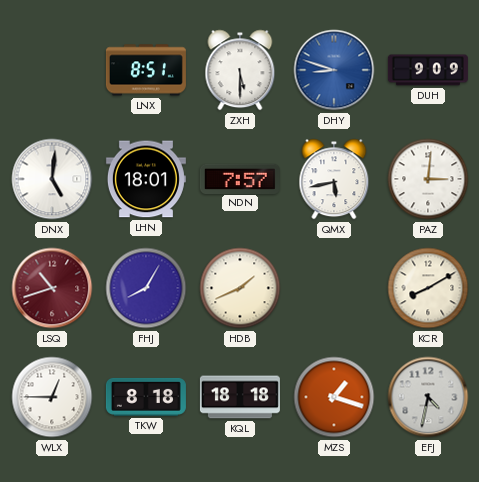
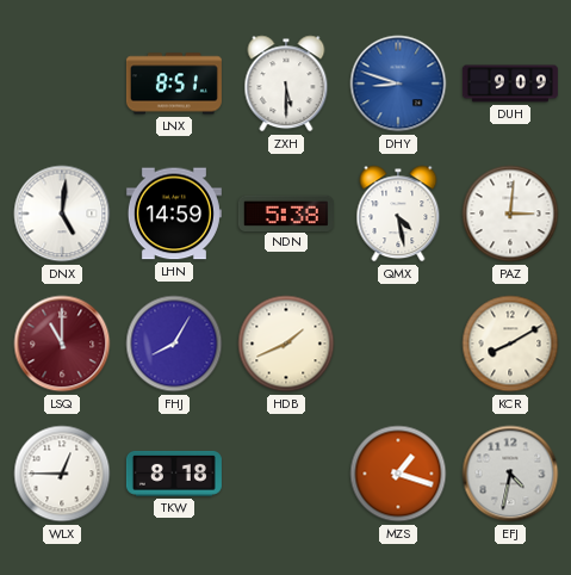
LHN: 18:01 -> 14:59 (174, 214)
NDN: 7:57 -> 5:38 (286, 212)
QMX: 5:43 -> 4:28 (398, 214)
LSQ: 10:42 -> 11:00 (62, 344)
KQL: 18:18 -> none (240, 397)
